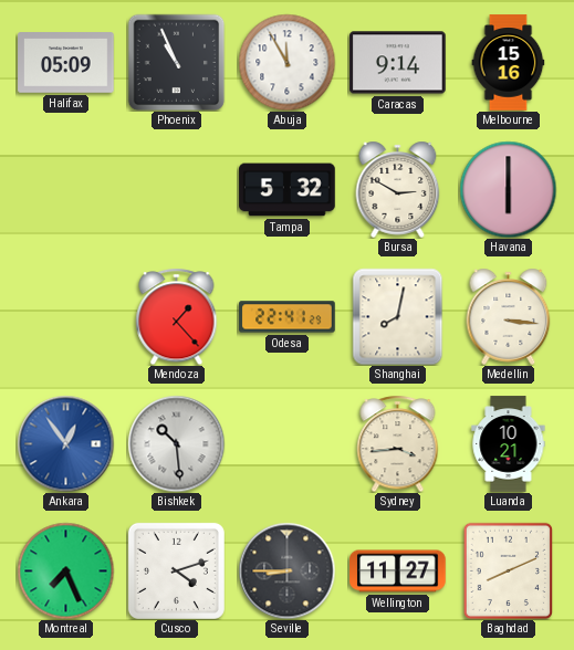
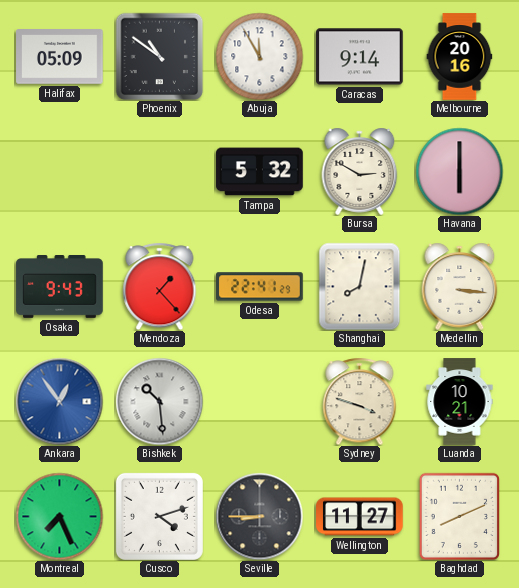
Phoenix: 10:56 -> 10:51 (159, 56)
Melbourne: 15:16 -> 20:16 (460, 57)
Osaka: none -> 9:43 (60, 287)
Sydney: 3:44 -> 3:48 (360, 401)
